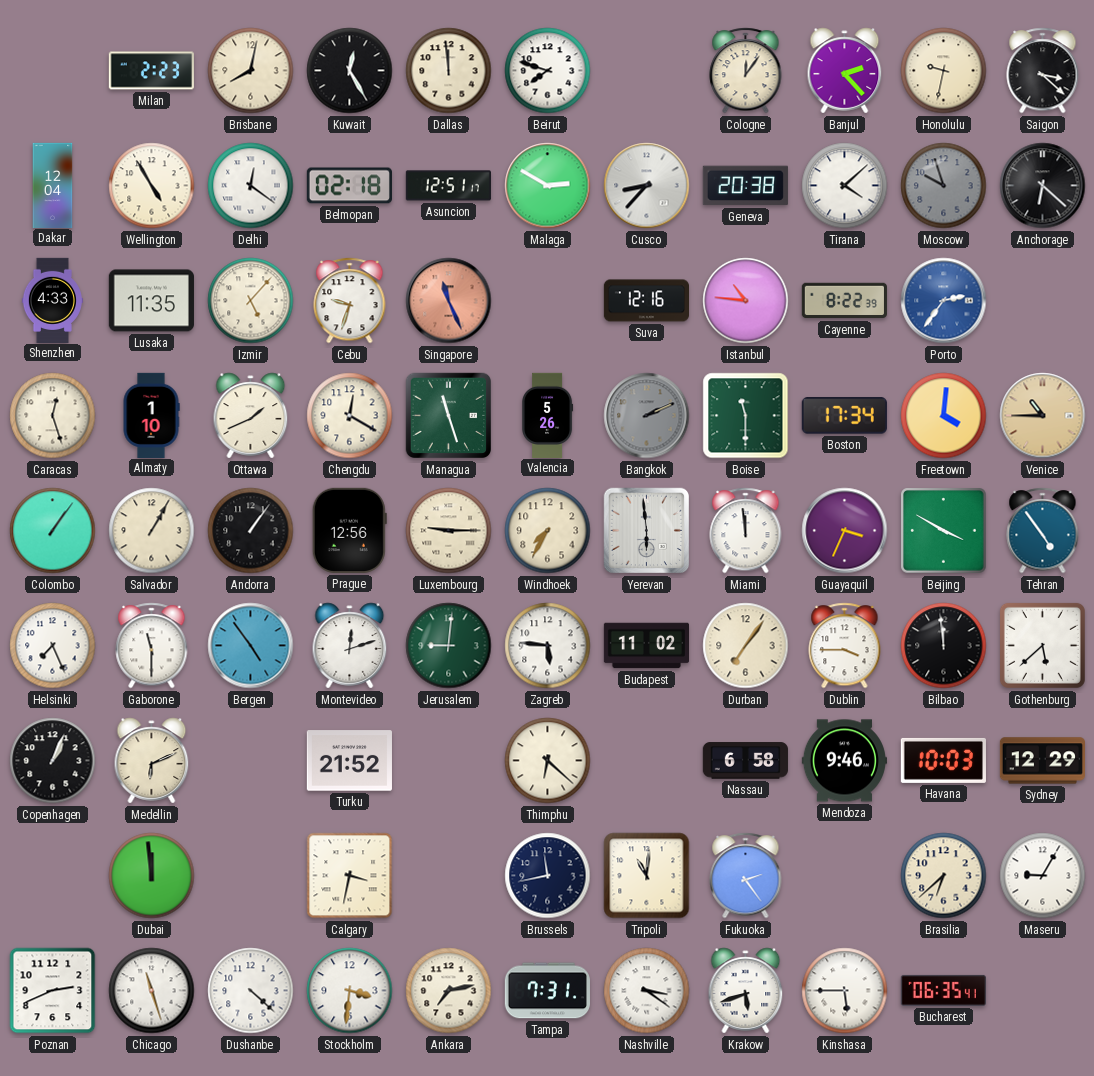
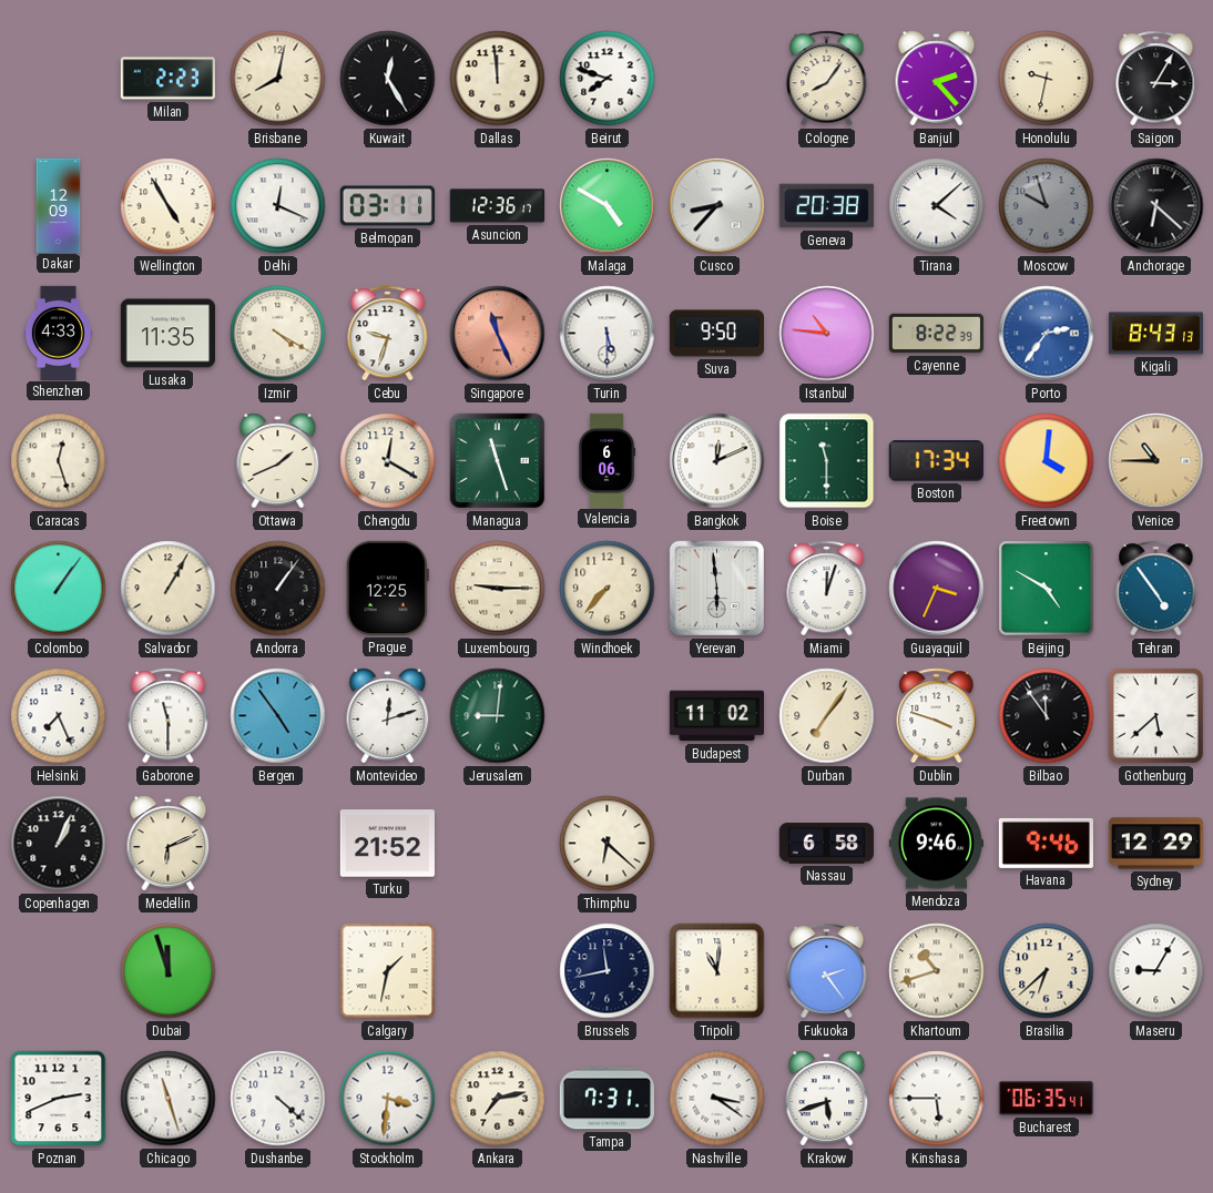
Cologne: 12:06 -> 8:06 (827, 79)
Saigon: 3:22 -> 3:05 (1156, 79)
Dakar: 12:04 -> 12:09 (59, 205)
Delhi: 12:21 -> 12:19 (278, 206)
Belmopan: 02:18 -> 03:11 (387, 206)
Asuncion: 12:51 -> 12:36 (497, 206)
Malaga: 2:50 -> 4:50 (608, 206)
Izmir: 5:07 -> 4:20 (278, 334)
Turin: none -> 5:30 (608, 334)
Suva: 12:16 -> 9:50 (716, 334)
Kigali: none -> 8:43 (1155, 334)
Almaty: 1:10 -> none (151, 415)
Valencia: 5:26 -> 6:06 (608, 460)
Bangkok: 2:11 -> 12:11 (717, 461)
Bangkok dial: grey -> white (717, 461)
Prague: 12:56 -> 12:25 (387, 588)
Windhoek: 7:35 -> 7:37 (608, 589)
Miami: 11:59 -> 12:03 (827, 589)
Beijing: 3:50 -> 4:50 (1047, 589)
Zagreb: 5:46 -> none (548, 646)
Dublin: 3:45 -> 3:48 (937, 716)
Bilbao: 11:59 -> 11:54 (1047, 716)
Havana: 10:03 -> 9:46 (1046, 843)
Dubai: 11:59 -> 11:57 (169, 971)
Calgary: 3:32 -> 1:32 (388, 971)
Khartoum: none -> 10:42 (937, 971)
